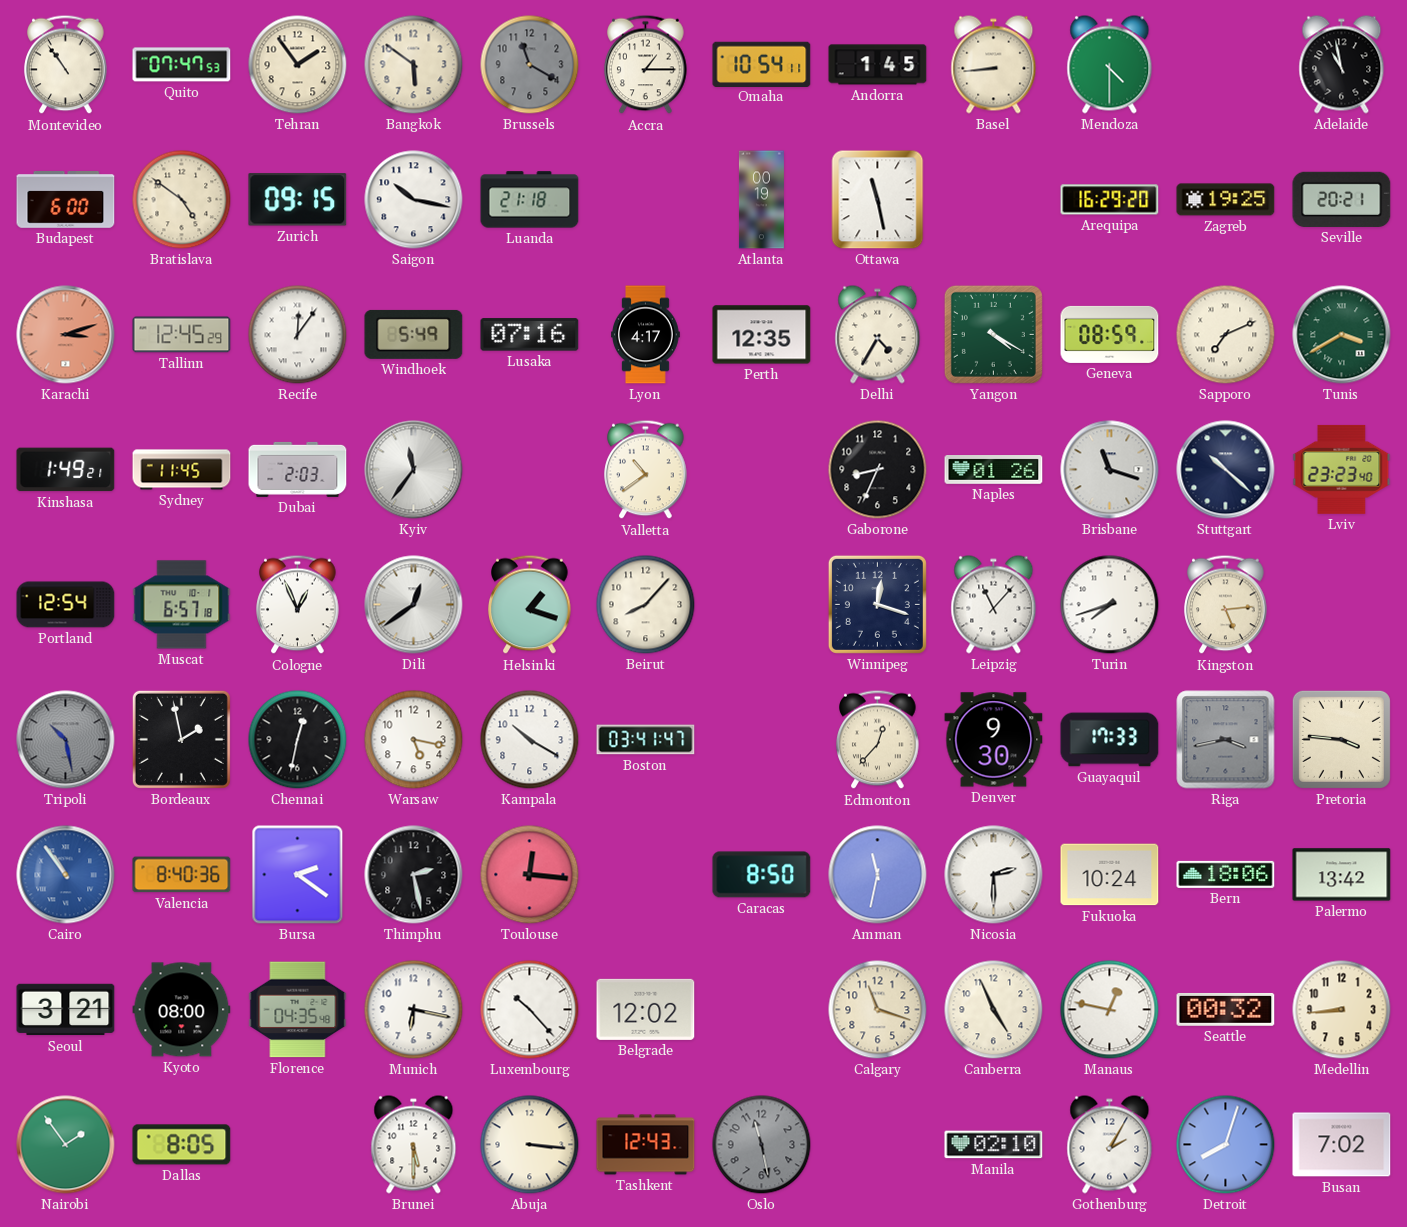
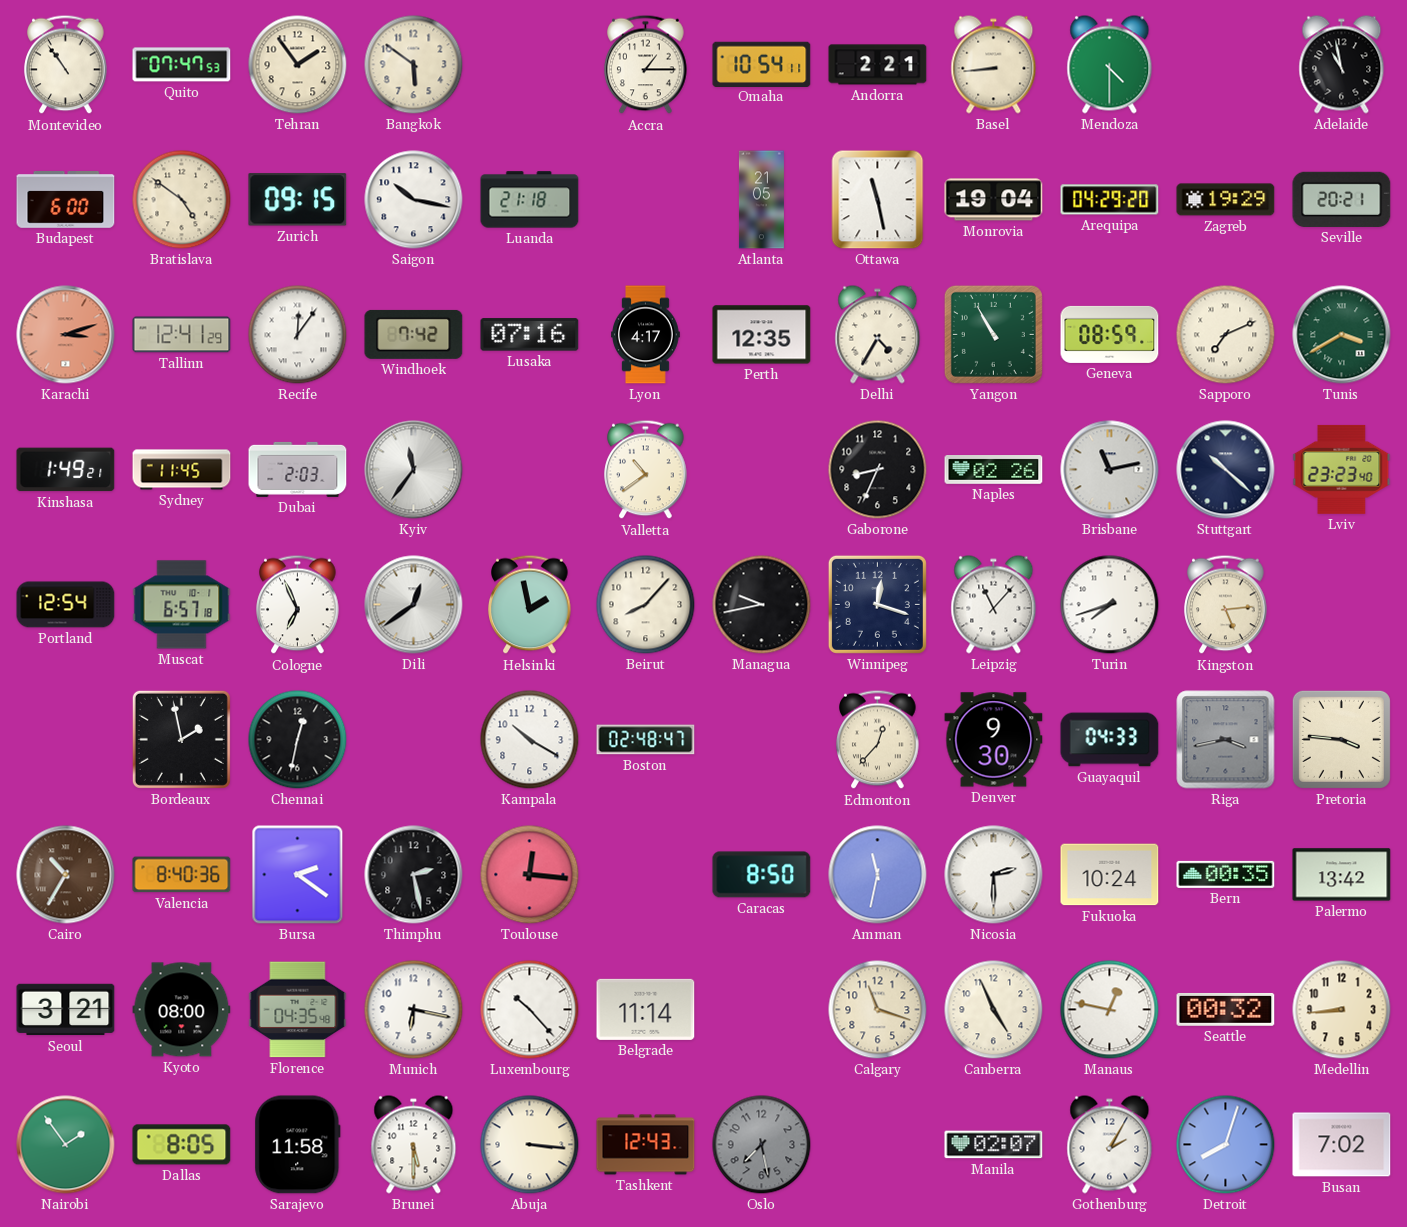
Brussels: 11:20 -> none (530, 65)
Andorra: 1:45 -> 2:21 (878, 65)
Atlanta: 00:19 -> 21:05 (761, 200)
Monrovia: none -> 19:04 (994, 200)
Arequipa: 16:29 -> 04:29 (1110, 200)
Zagreb: 19:25 -> 19:29 (1226, 200)
Tallinn: 12:45 -> 12:41 (182, 335)
Windhoek: 5:49 -> 7:42 (414, 334)
Yangon: 4:20 -> 10:55 (993, 334)
Naples: 01:26 -> 02:26 (994, 470)
Brisbane: 11:18 -> 11:13 (1110, 470)
Cologne: 12:56 -> 6:56 (298, 605)
Helsinki: 1:18 -> 1:58 (530, 605)
Managua: none -> 9:43 (762, 605)
Tripoli: 10:28 -> none (66, 740)
Warsaw: 5:17 -> none (414, 740)
Boston: 03:41 -> 02:48 (646, 740)
Guayaquil: 17:33 -> 04:33 (1110, 740)
Cairo: 10:54 -> 10:35 (66, 875)
Cairo dial: blue -> brown (66, 875)
Bern: 18:06 -> 00:35 (1226, 874)
Belgrade: 12:02 -> 11:14 (646, 1009)
Sarajevo: none -> 11:58 (298, 1145)
Oslo: 11:28 -> 7:28 (762, 1145)
Manila: 02:10 -> 02:07 (994, 1145)
